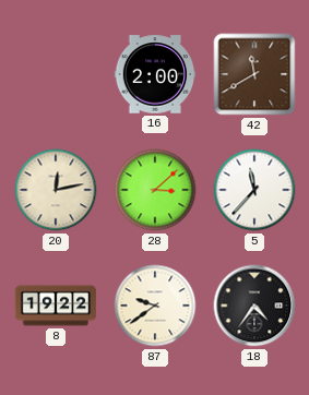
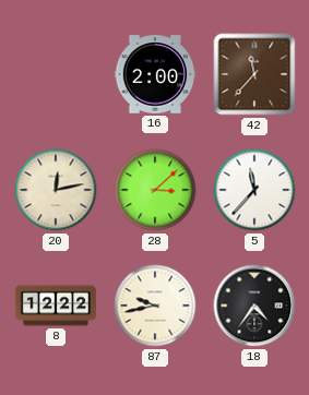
42: 11:40 -> 11:37 (254, 74)
8: 19:22 -> 12:22 (56, 306)
87: 9:39 -> 9:43 (155, 306)
